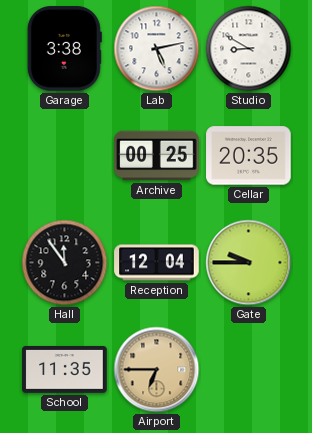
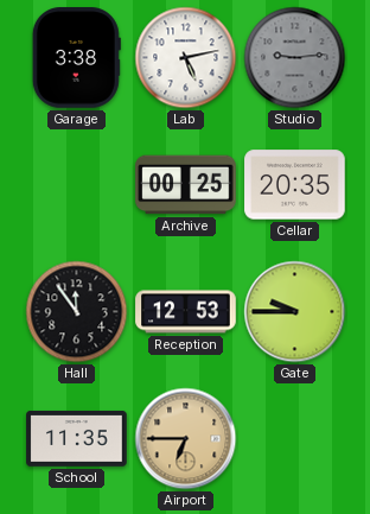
Studio: 8:50 -> 9:14 (295, 58)
Studio dial: white -> grey (295, 58)
Reception: 12:04 -> 12:53 (186, 312)
